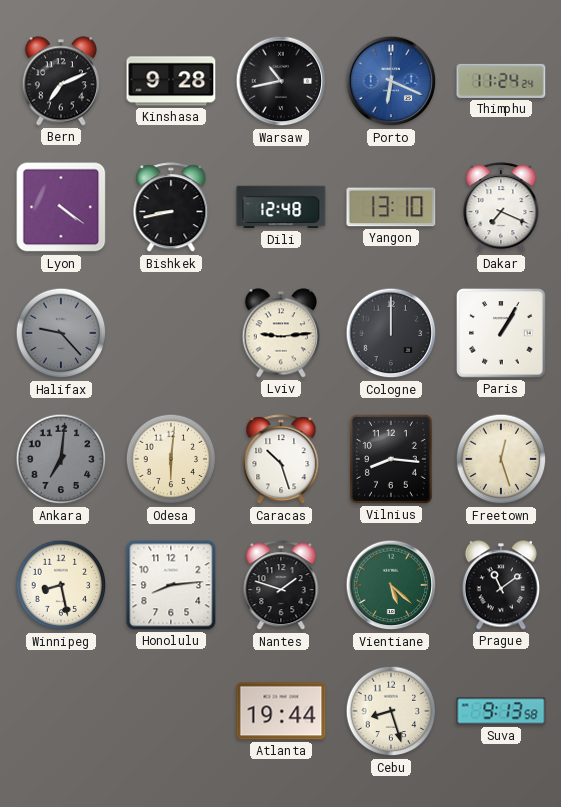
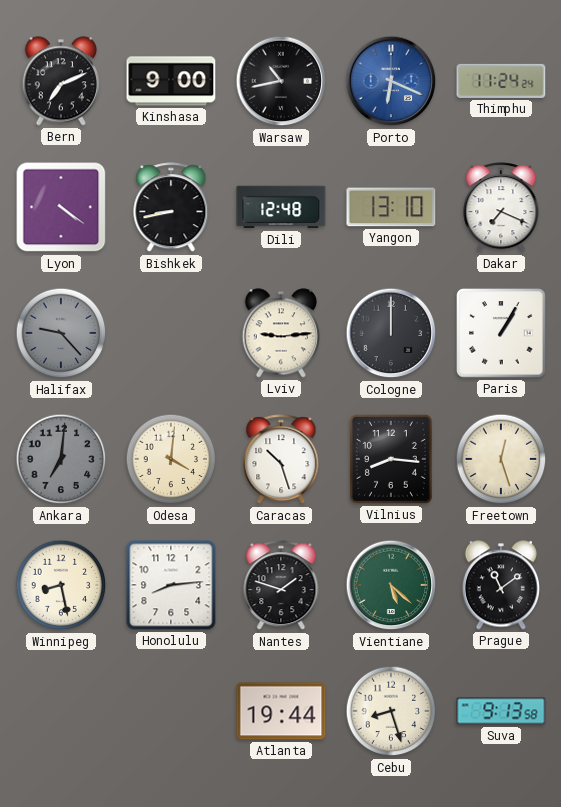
Kinshasa: 9:28 -> 9:00 (171, 81)
Odesa: 6:01 -> 4:01 (171, 459)
